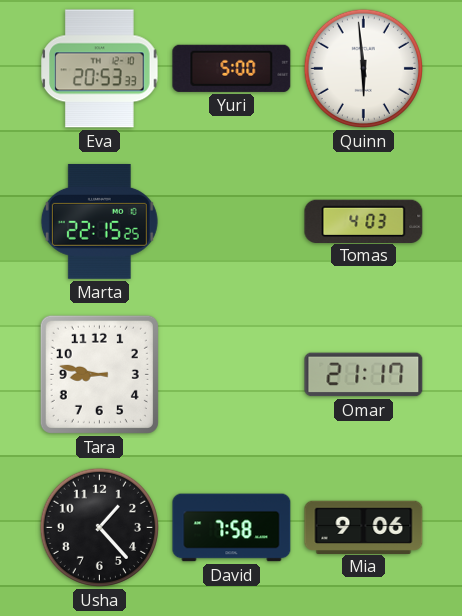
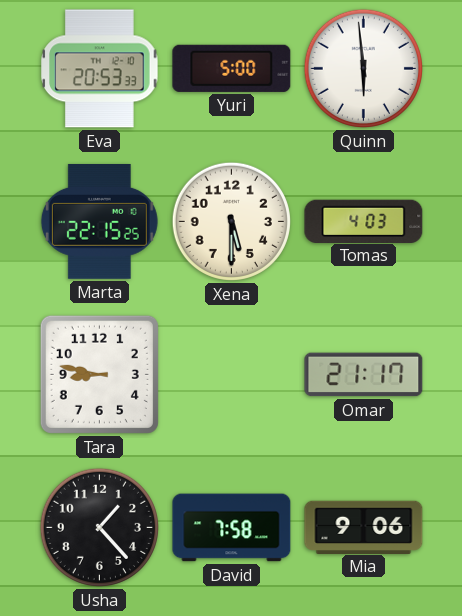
Xena: none -> 5:30 (231, 221)
